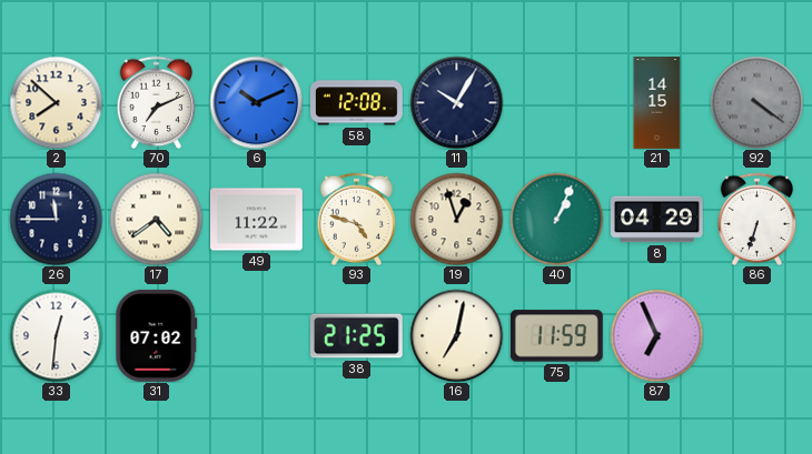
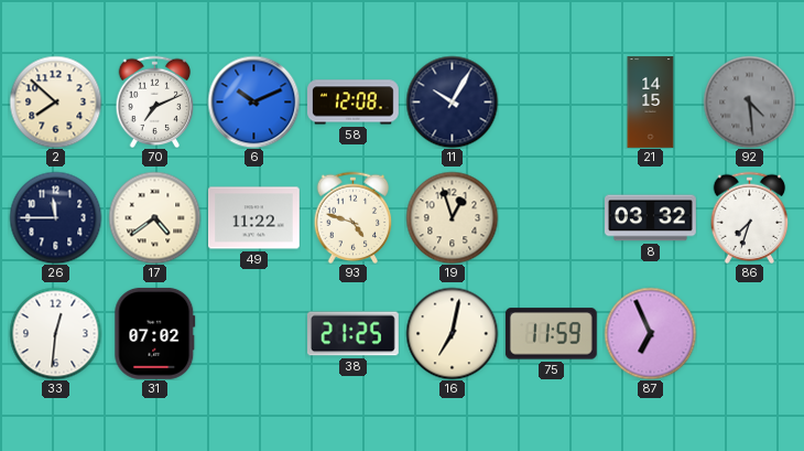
92: 4:21 -> 4:29 (749, 101)
40: 1:04 -> none (556, 219)
8: 04:29 -> 03:32 (651, 218)
86: 6:33 -> 7:33 (750, 217)
